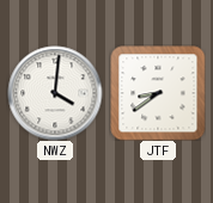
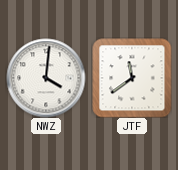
JTF: 8:39 -> 11:39 (132, 78)
